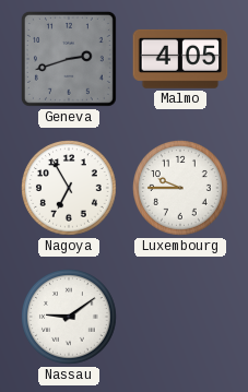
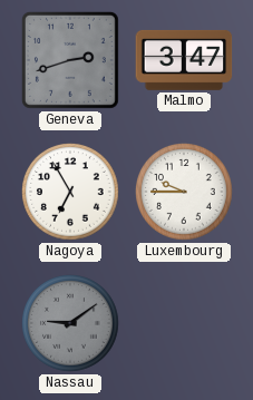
Malmo: 4:05 -> 3:47 (184, 60)
Nassau dial: white -> grey (71, 324)
